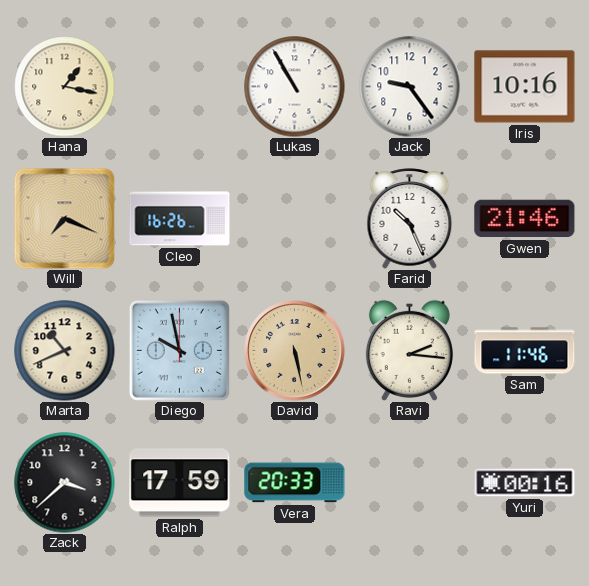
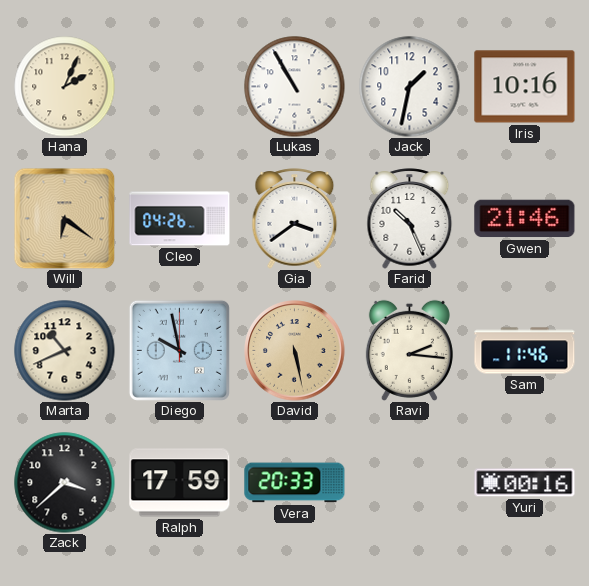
Hana: 1:17 -> 2:04 (65, 87)
Jack: 9:24 -> 1:32 (410, 87)
Will: 7:19 -> 6:21 (64, 218)
Cleo: 16:26 -> 04:26 (180, 219)
Gia: none -> 3:39 (295, 219)
